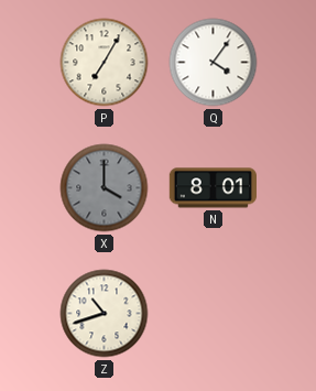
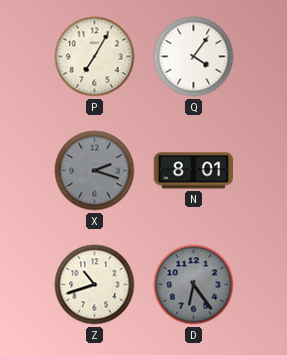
X: 4:00 -> 2:18 (95, 171)
D: none -> 6:24 (194, 285)
